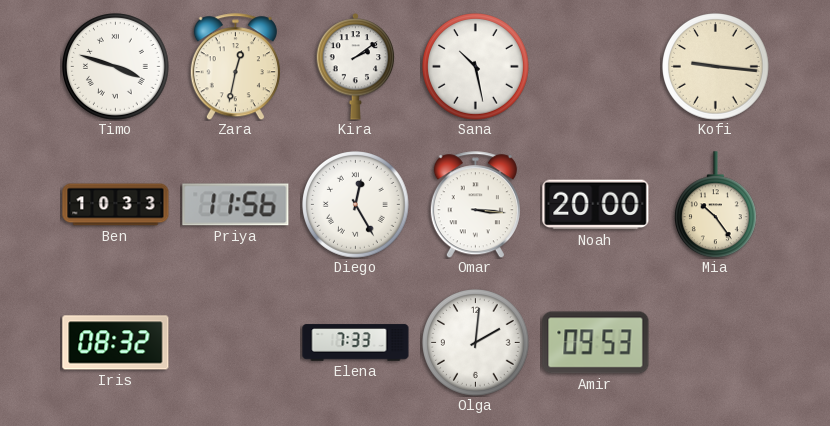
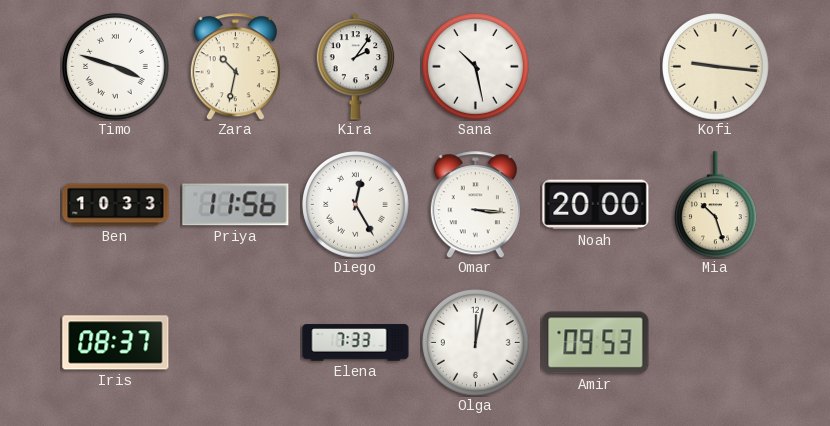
Zara: 12:32 -> 10:32 (235, 67)
Kira: 2:09 -> 2:06 (356, 67)
Mia: 10:24 -> 10:27 (715, 205)
Iris: 08:32 -> 08:37 (116, 343)
Olga: 2:01 -> 12:02 (476, 343)
